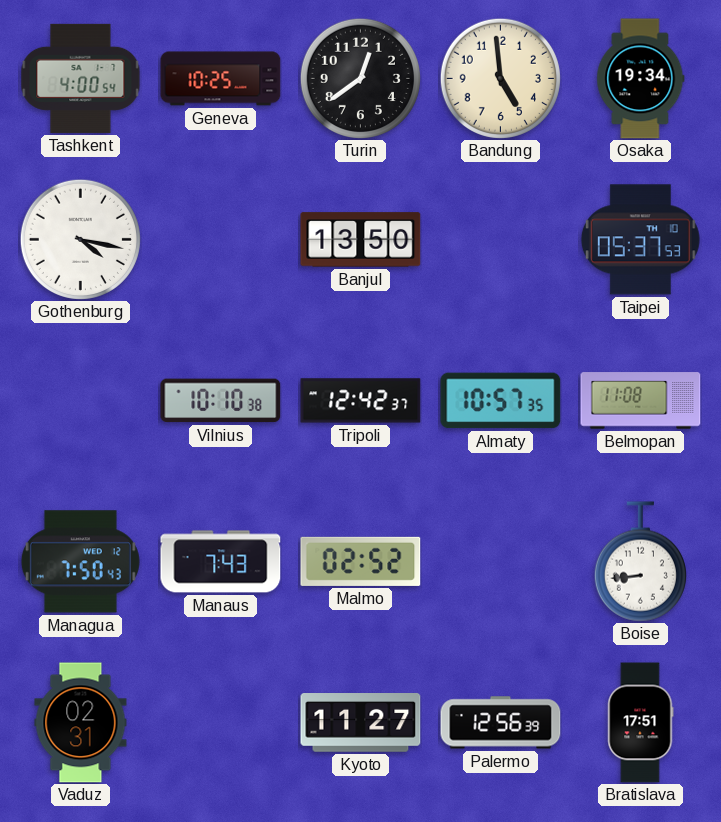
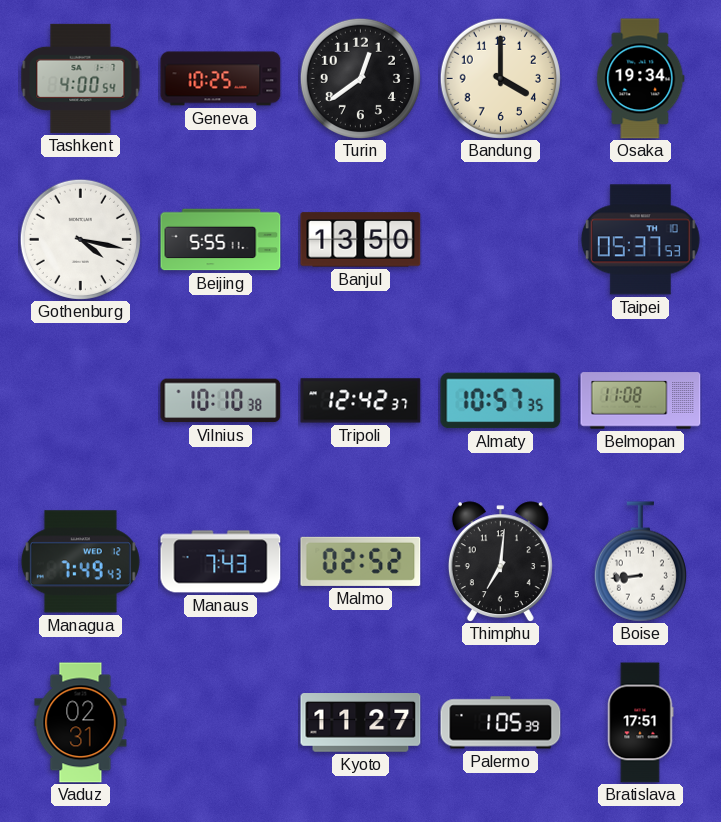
Bandung: 4:59 -> 4:00 (500, 78)
Beijing: none -> 5:55 (221, 240)
Managua: 7:50 -> 7:49 (80, 562)
Thimphu: none -> 7:01 (500, 562)
Palermo: 12:56 -> 1:05 (501, 723)
